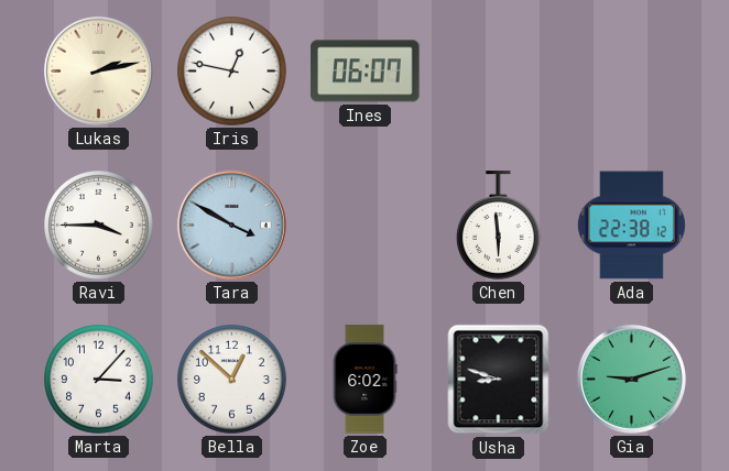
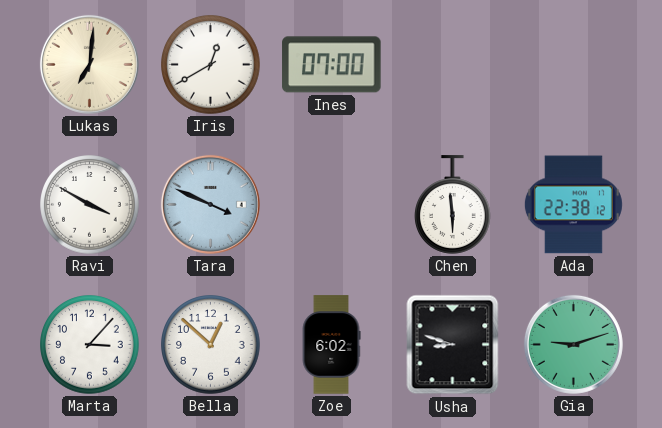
Lukas: 2:13 -> 7:01 (89, 64)
Iris: 12:47 -> 12:40 (211, 65)
Ines: 06:07 -> 07:00 (332, 65)
Ravi: 3:45 -> 3:50 (90, 205)
Tara: 3:50 -> 3:49 (210, 204)
